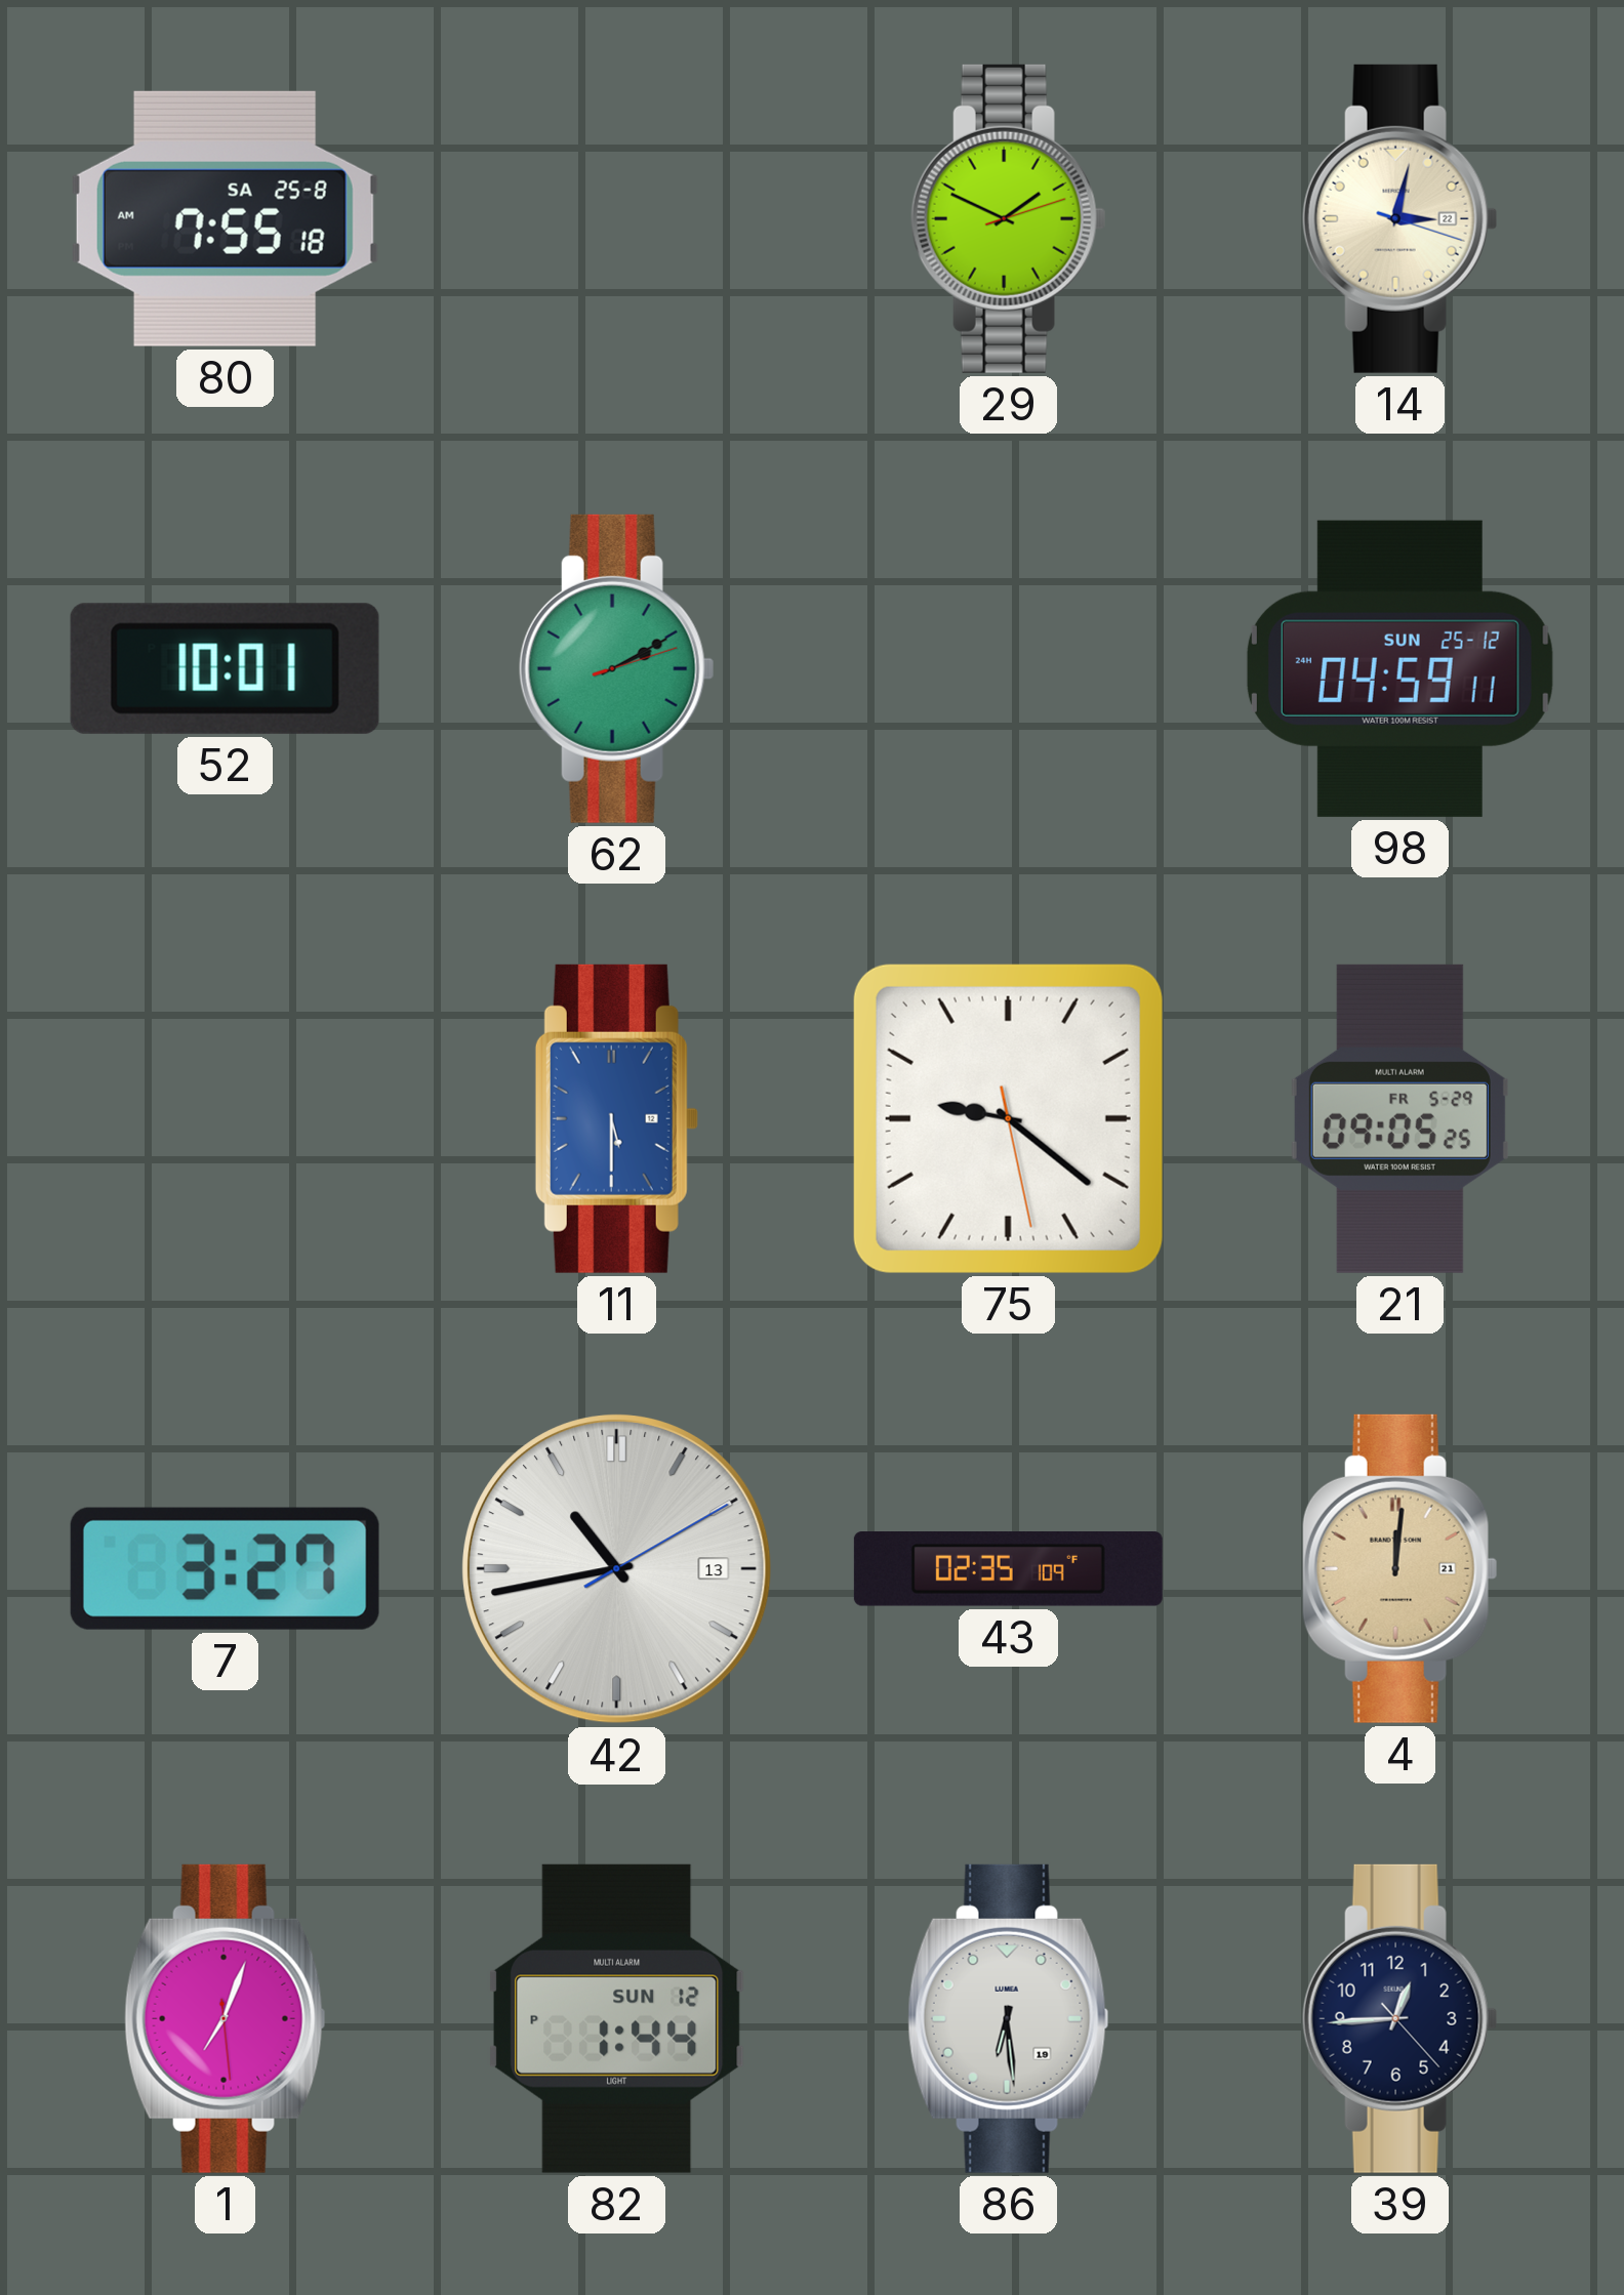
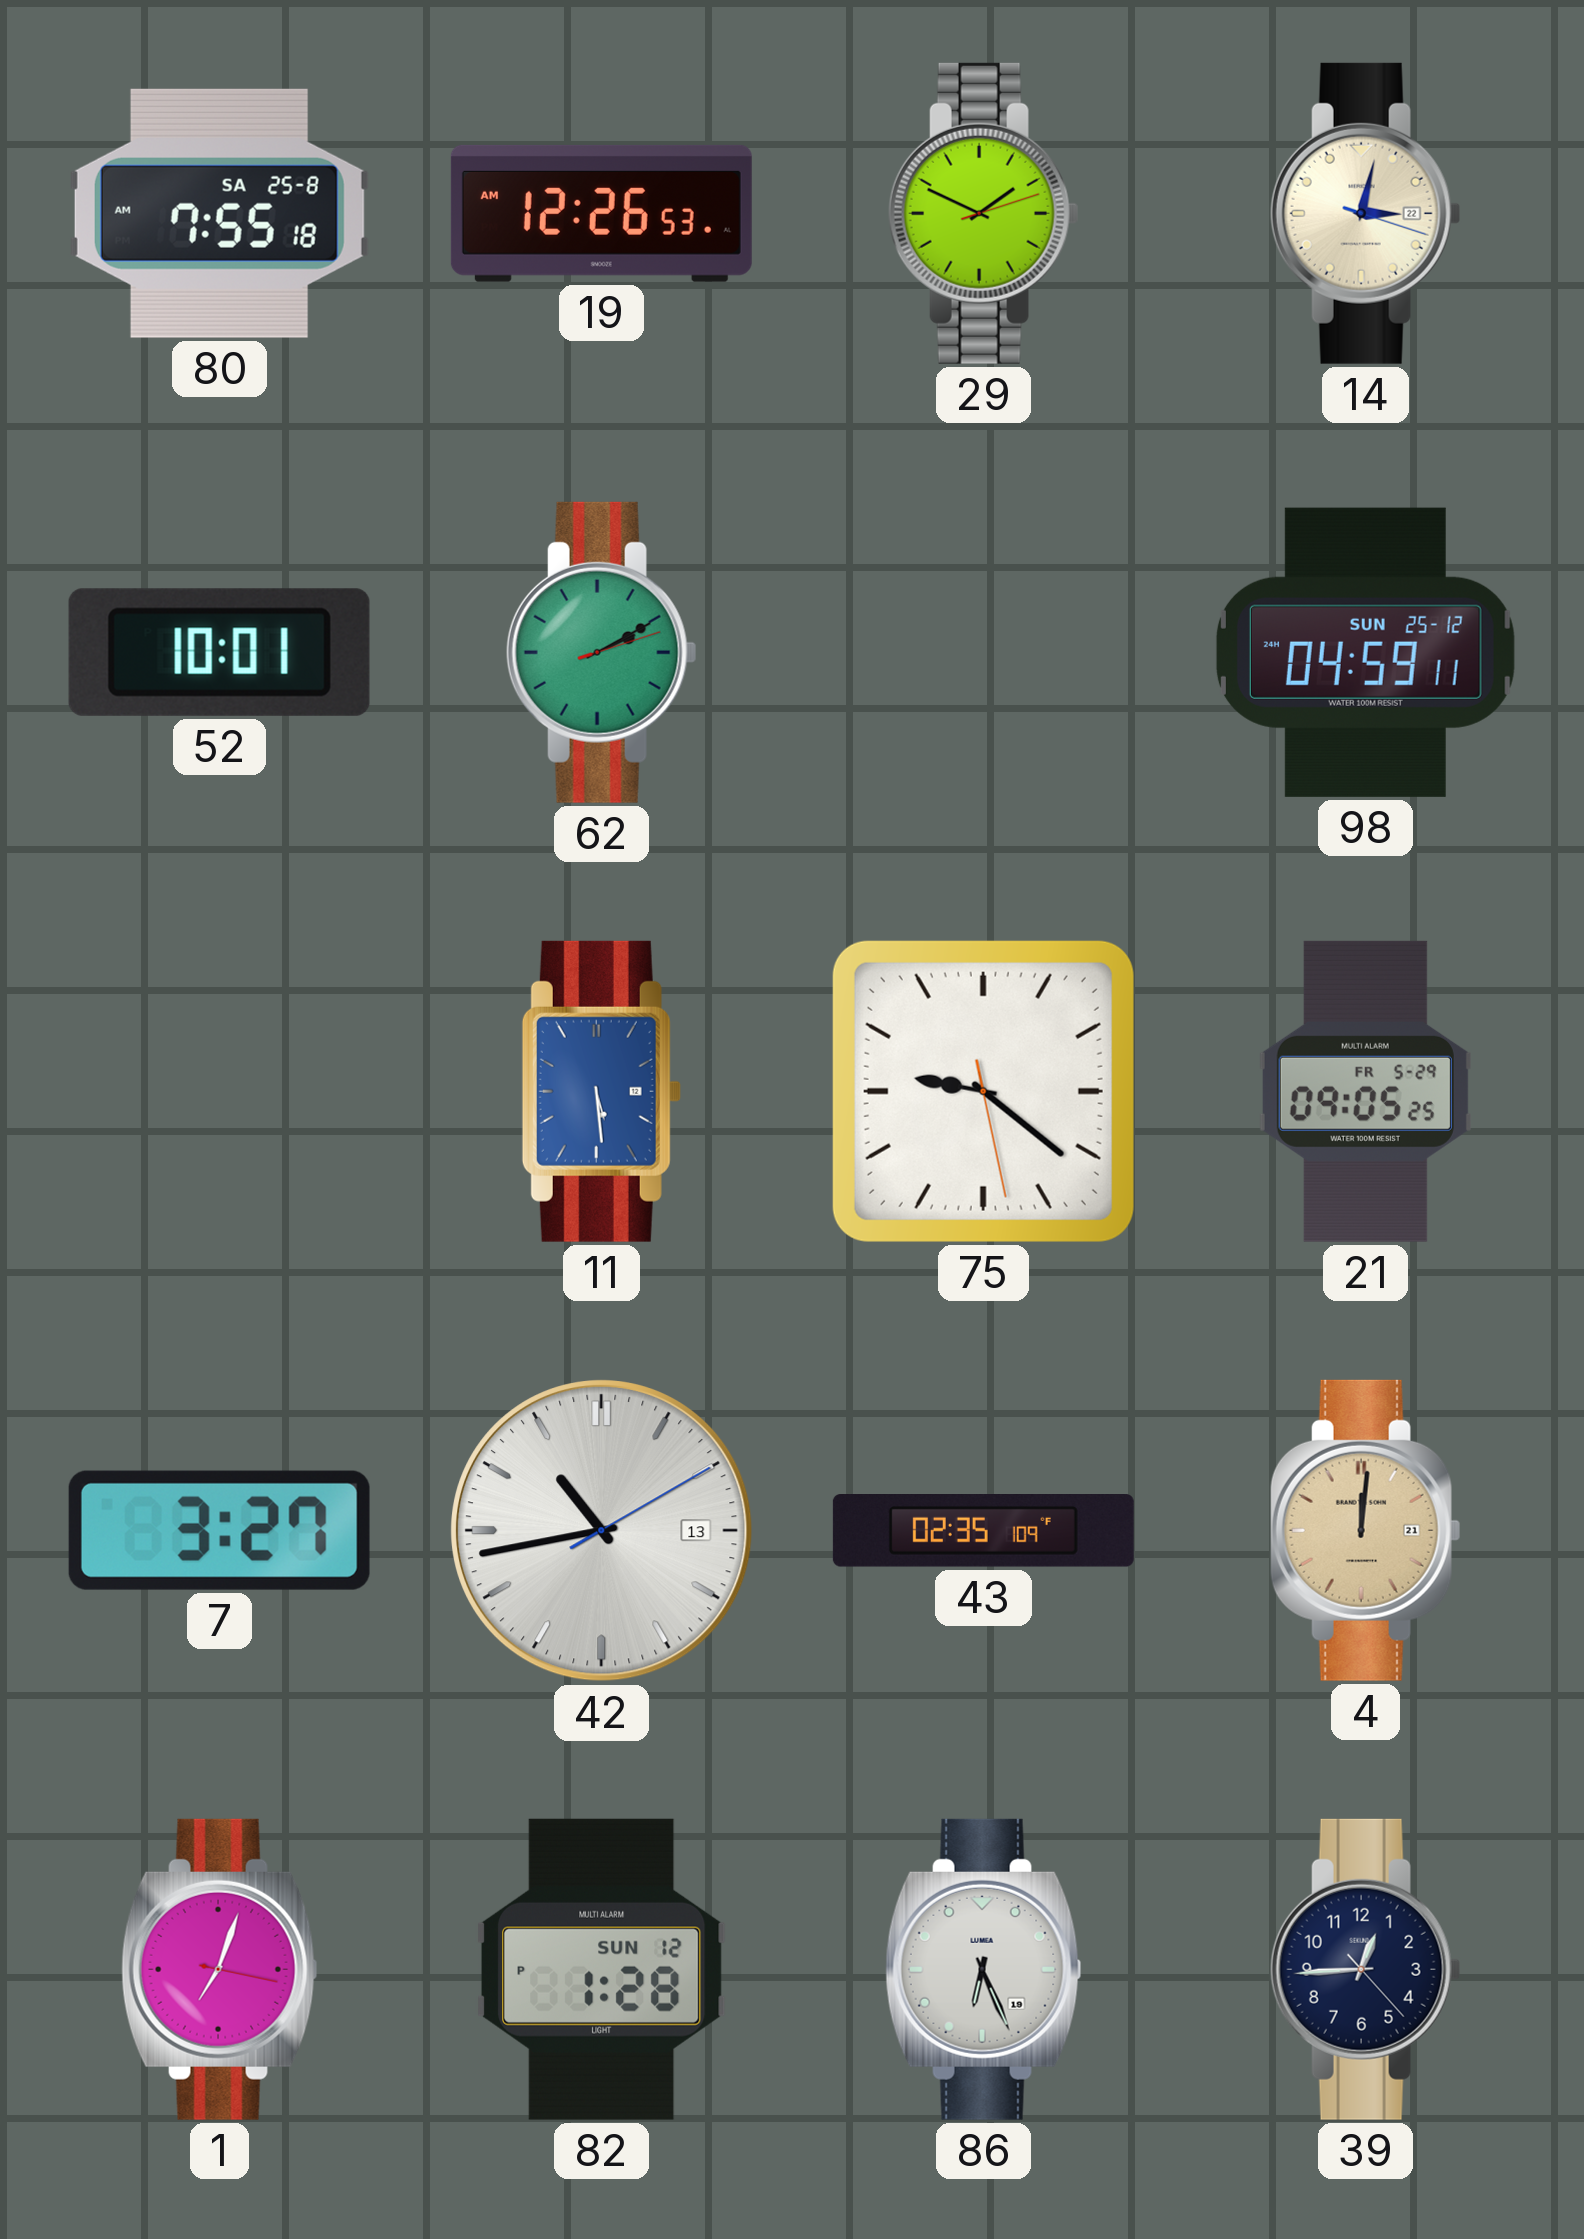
19: none -> 12:26 (601, 213)
11: 5:30 -> 5:29 (601, 1091)
1: 7:03:29 -> 7:03:17 (220, 1969)
82: 1:44 -> 1:28 (601, 1969)
86: 6:29 -> 6:26 (984, 1969)
